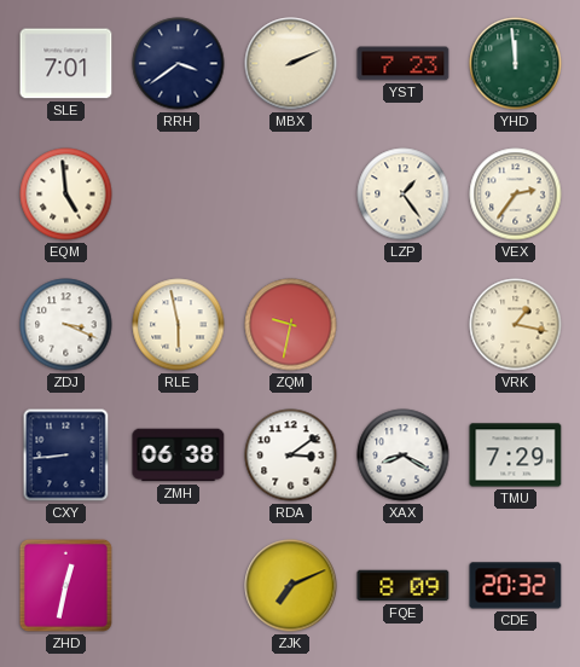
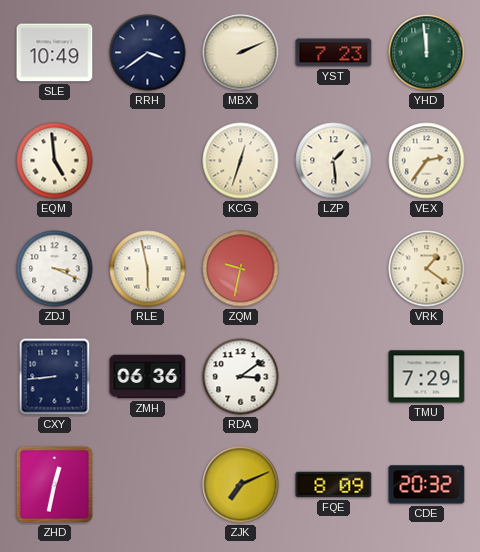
SLE: 7:01 -> 10:49 (55, 53)
KCG: none -> 12:33 (241, 161)
LZP: 1:24 -> 1:29 (334, 161)
VRK: 1:17 -> 1:21 (427, 269)
ZMH: 06:38 -> 06:36 (148, 377)
XAX: 8:20 -> none (404, 456)
